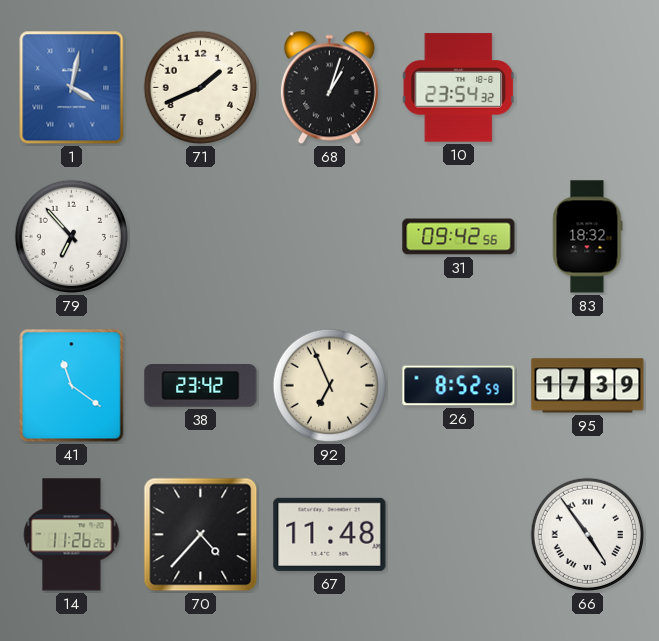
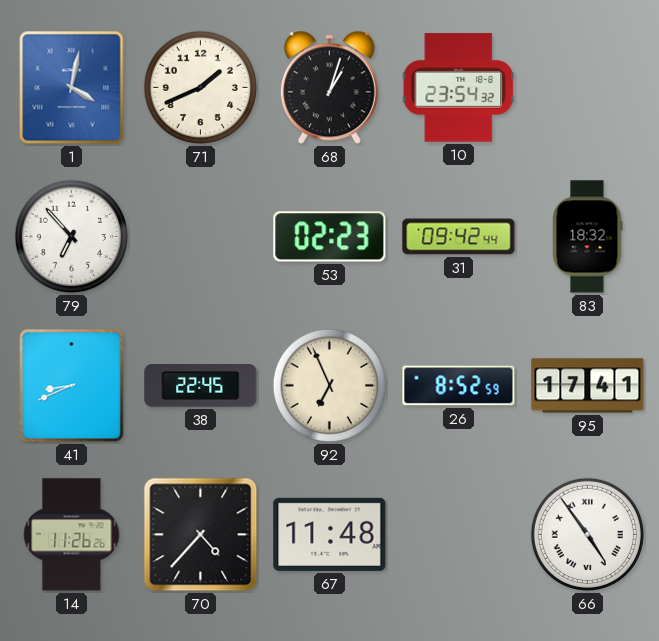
53: none -> 02:23 (330, 237)
31: 09:42:56 -> 09:42:44 (459, 237)
41: 11:21 -> 8:41 (72, 386)
38: 23:42 -> 22:45 (201, 386)
95: 17:39 -> 17:41 (588, 386)
